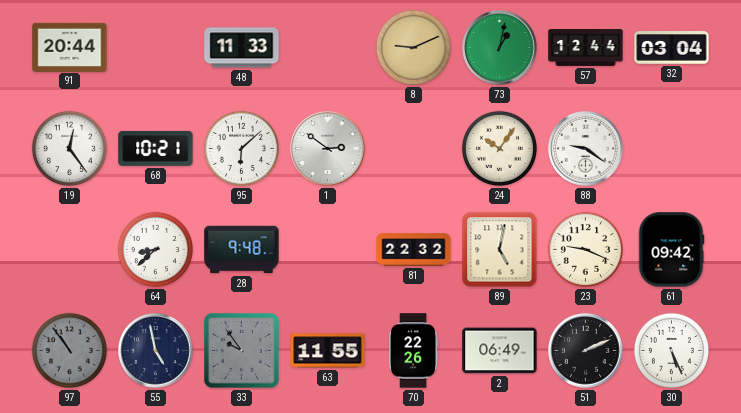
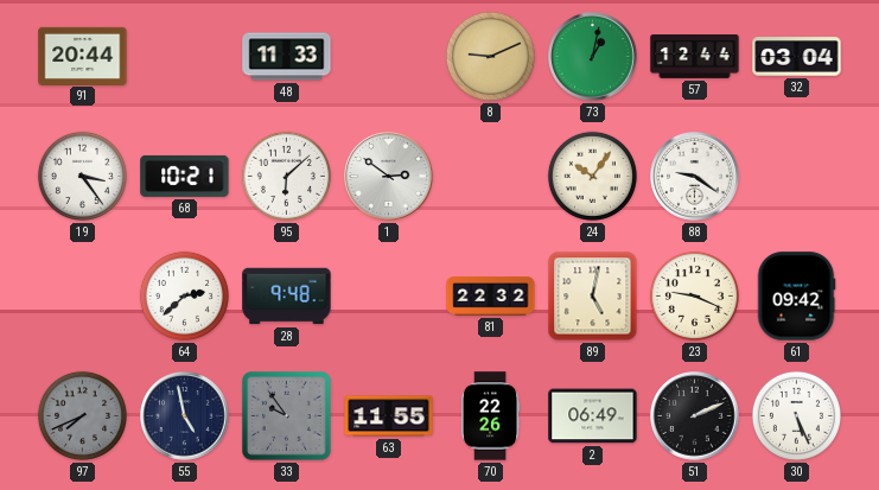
19: 12:24 -> 3:24 (82, 176)
64: 8:38 -> 2:38 (184, 295)
97: 10:54 -> 7:41 (82, 415)
